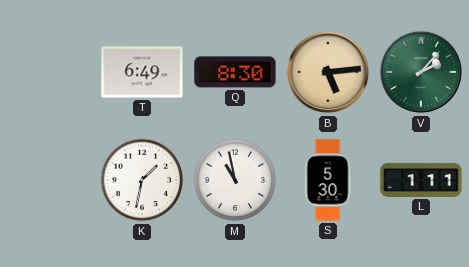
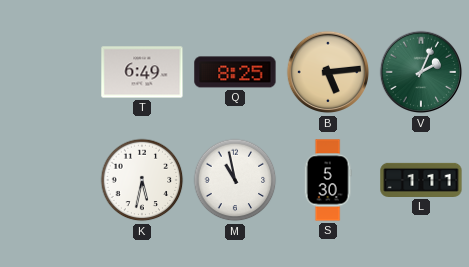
Q: 8:30 -> 8:25 (235, 72)
V: 2:07 -> 2:04 (421, 72)
K: 1:32 -> 5:32 (142, 180)
